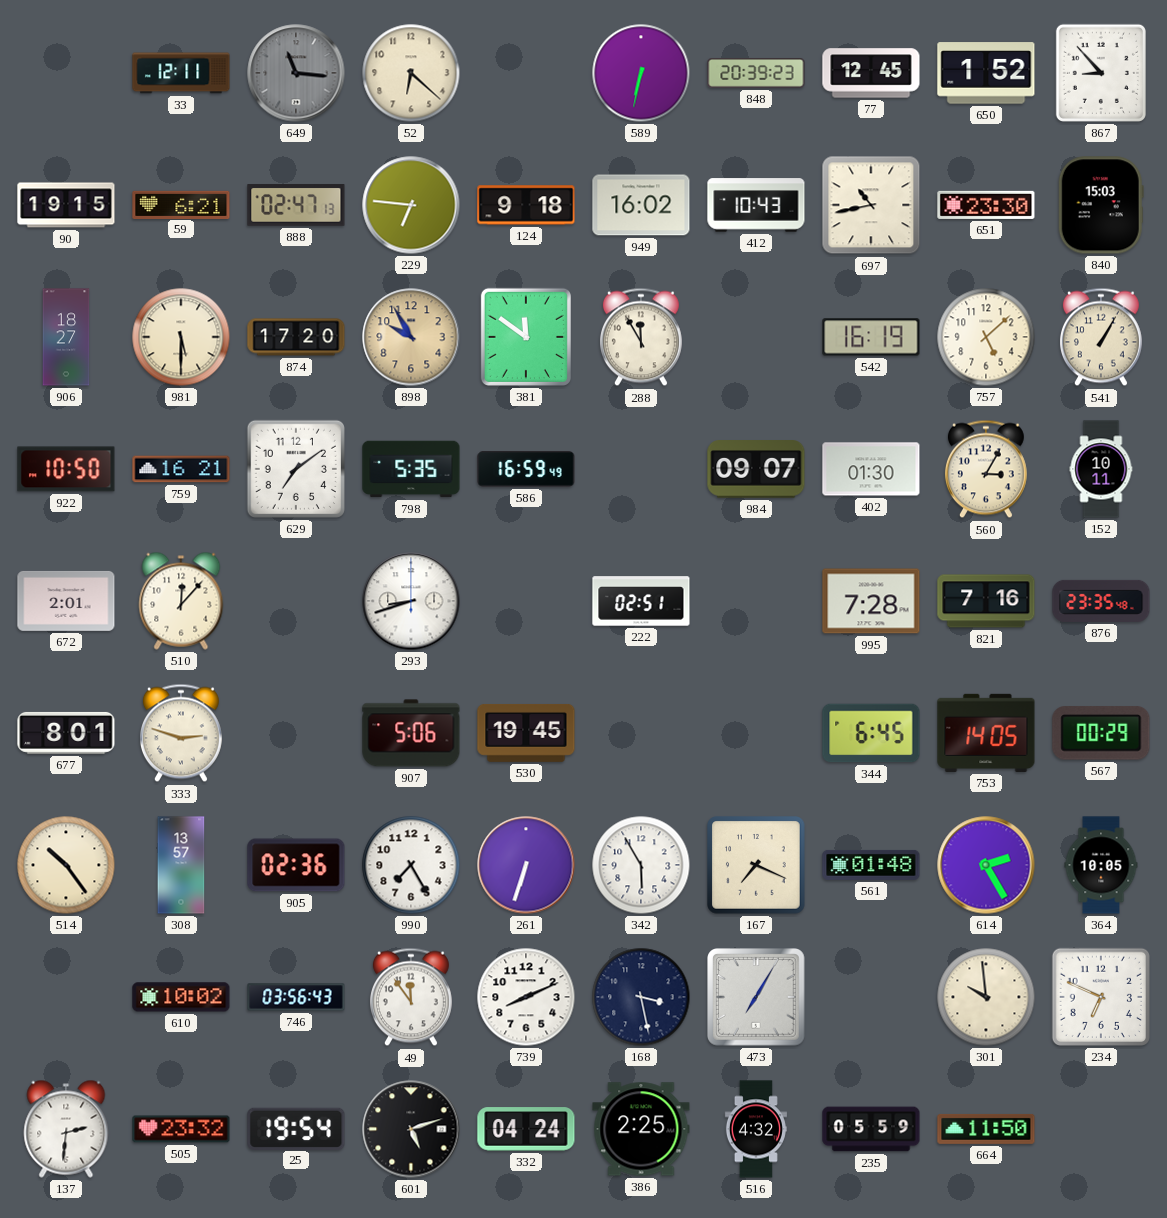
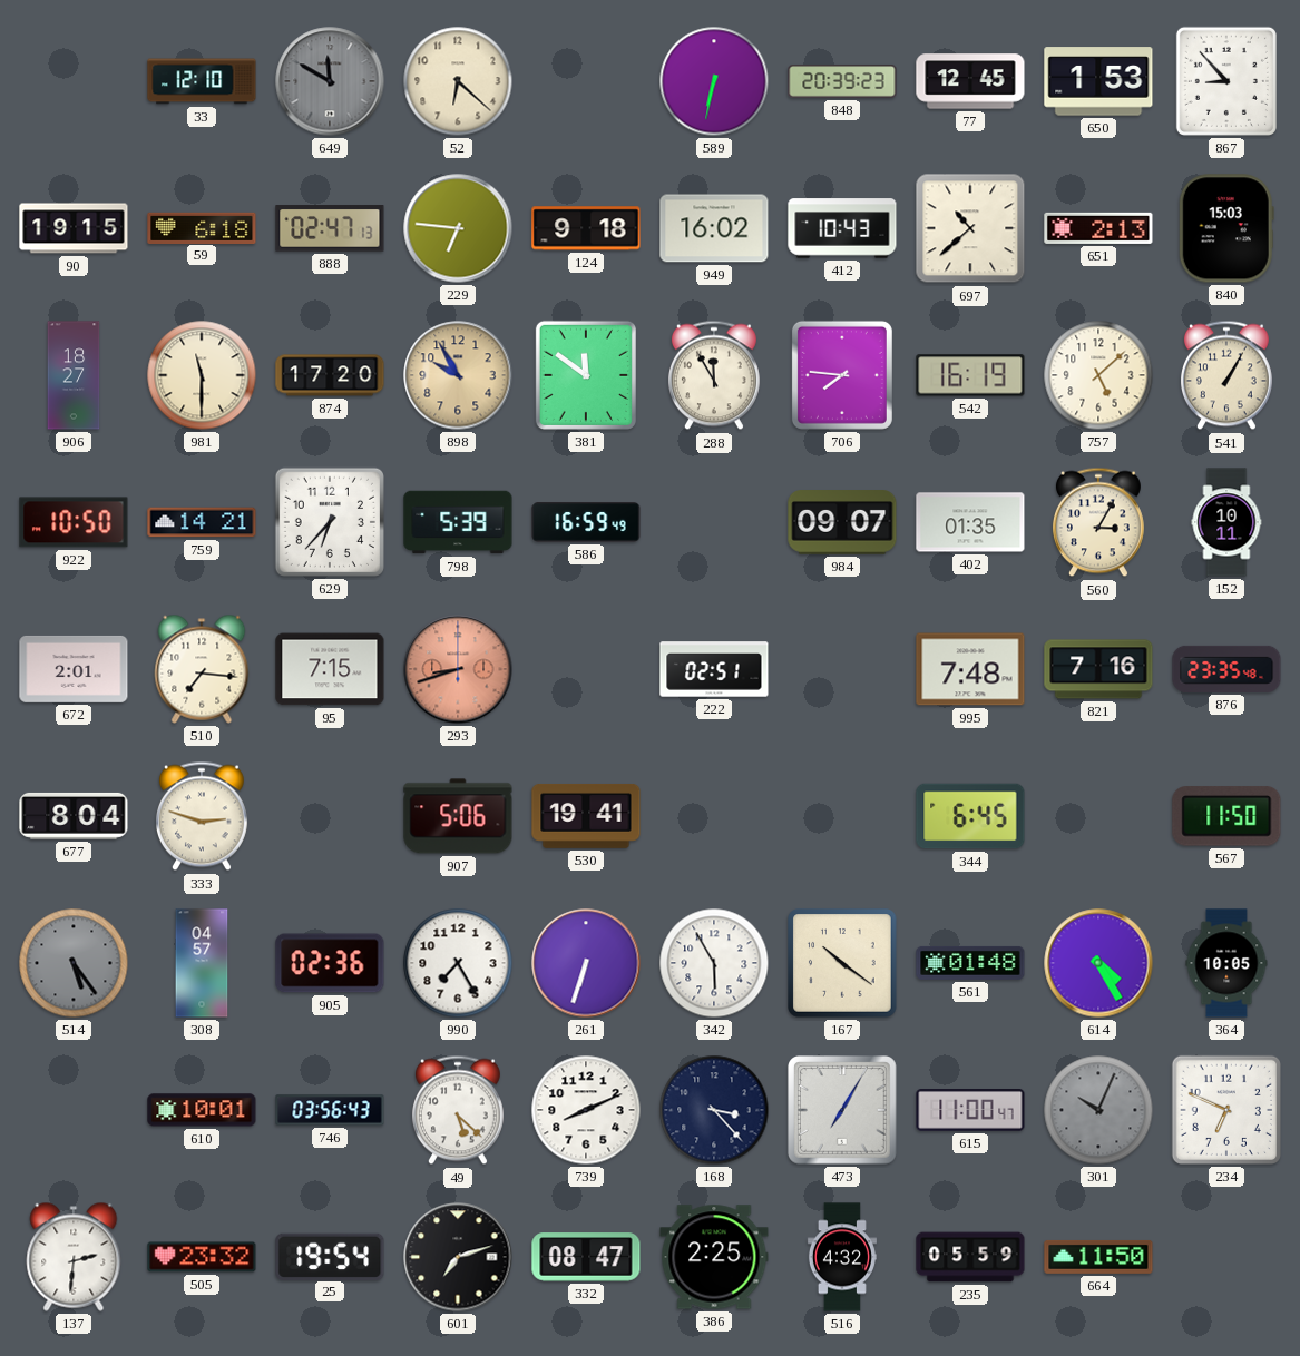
33: 12:11 -> 12:10 (202, 81)
649: 11:16 -> 11:50 (330, 81)
650: 1:52 -> 1:53 (1098, 81)
59: 6:21 -> 6:18 (202, 227)
697: 10:43 -> 10:38 (970, 228)
651: 23:30 -> 2:13 (1098, 228)
981: 5:30 -> 11:30 (202, 375)
706: none -> 7:46 (842, 375)
759: 16:21 -> 14:21 (202, 522)
629: 7:09 -> 6:37 (330, 522)
798: 5:35 -> 5:39 (458, 522)
402: 01:30 -> 01:35 (970, 522)
510: 12:07 -> 7:16 (202, 669)
95: none -> 7:15 (330, 669)
293 dial: white -> salmon (458, 669)
995: 7:28 -> 7:48 (970, 669)
677: 8:01 -> 8:04 (74, 816)
530: 19:45 -> 19:41 (586, 816)
753: 14:05 -> none (986, 733)
567: 00:29 -> 11:50 (1226, 816)
514: 10:24 -> 5:24 (74, 963)
514 dial: cream -> grey (74, 963)
308: 13:57 -> 04:57 (202, 963)
167: 7:19 -> 10:21 (842, 963)
614: 2:25 -> 4:25 (1098, 963)
610: 10:02 -> 10:01 (202, 1110)
49: 11:54 -> 5:22 (458, 1110)
168: 3:28 -> 3:23 (714, 1110)
615: none -> 11:00 (970, 1110)
301: 9:59 -> 10:04 (1098, 1110)
301 dial: cream -> grey (1098, 1110)
601: 5:12 -> 7:12 (458, 1257)
332: 04:24 -> 08:47 (586, 1257)
